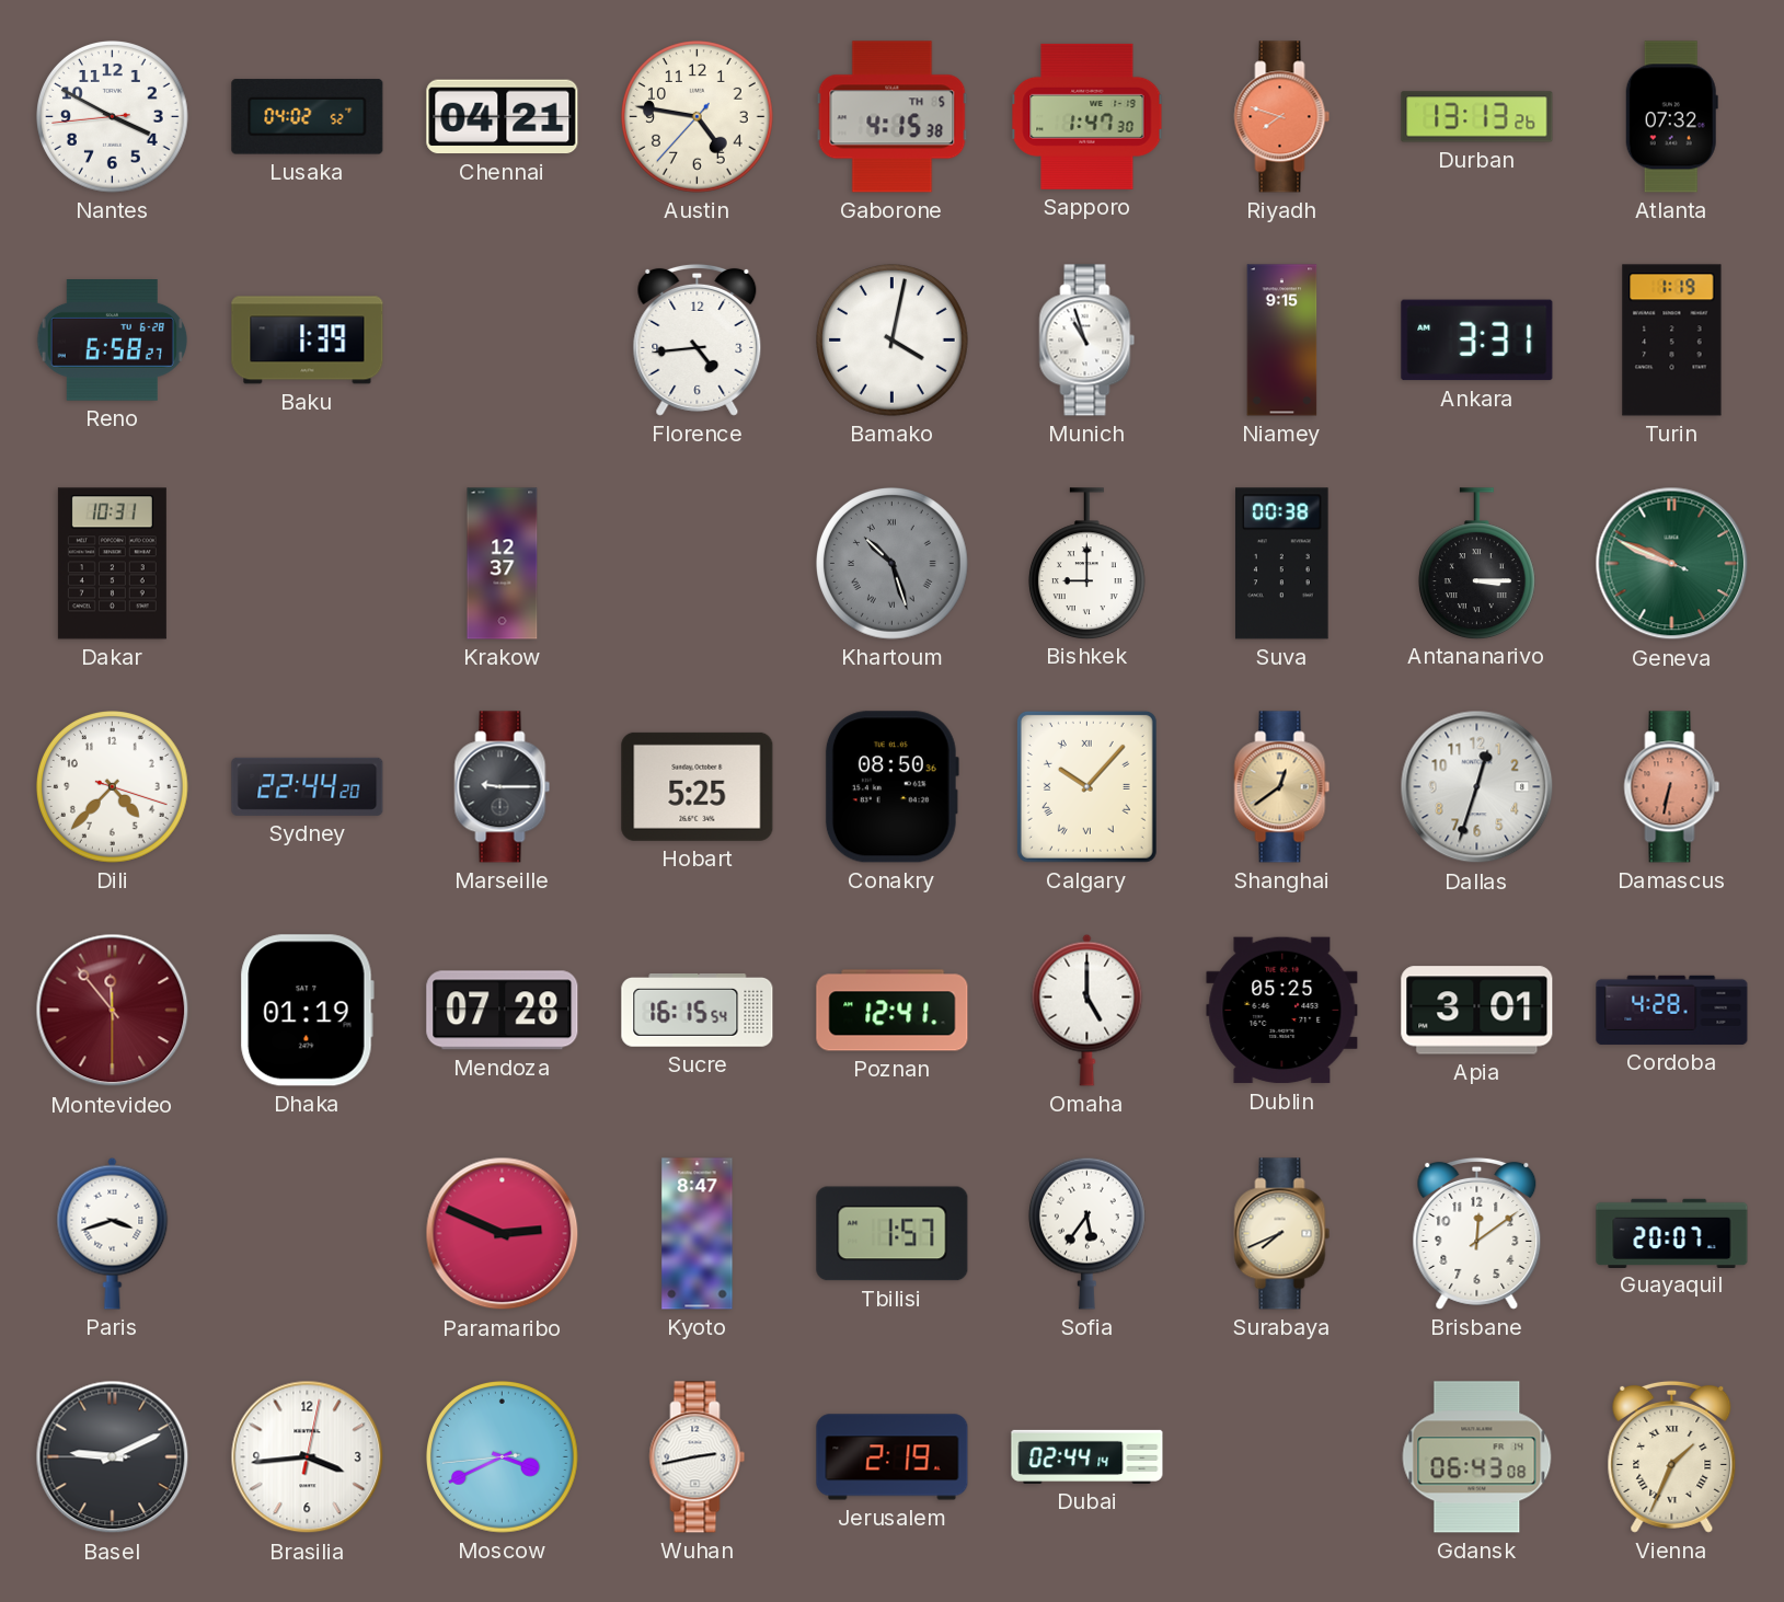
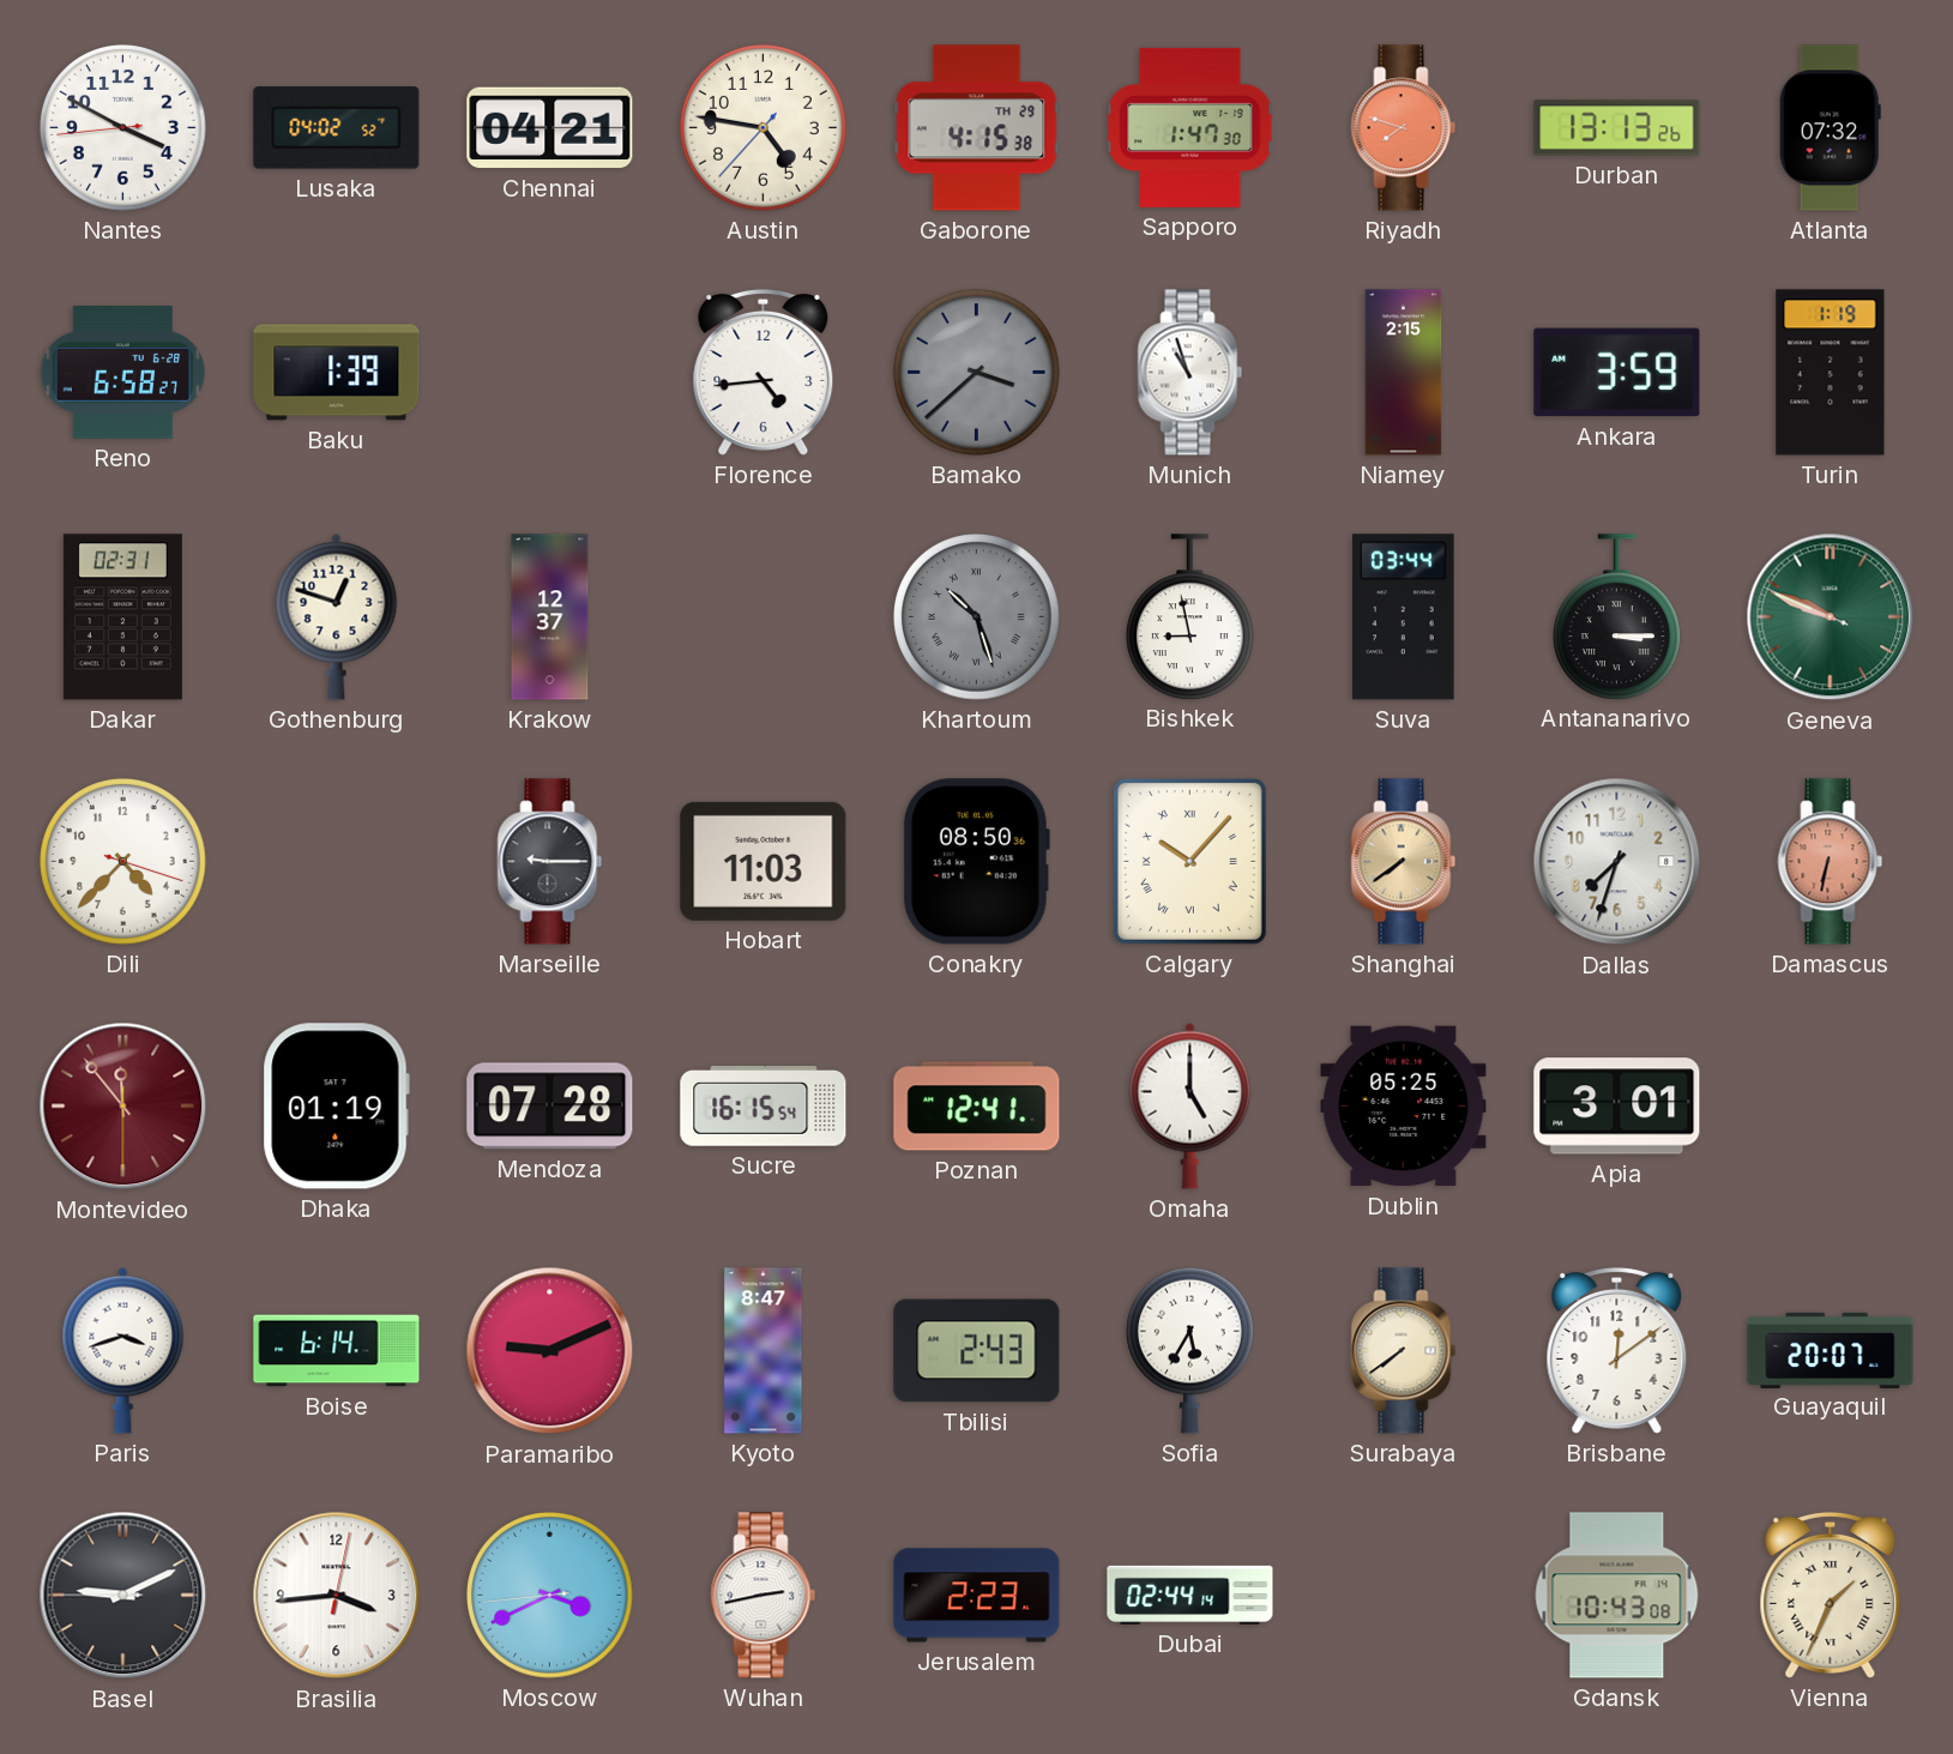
Gaborone date: TH 5 -> TH 29 (977, 128)
Bamako: 4:02 -> 3:38 (977, 373)
Bamako dial: white -> grey (977, 373)
Niamey: 9:15 -> 2:15 (1404, 373)
Ankara: 3:31 -> 3:59 (1617, 373)
Dakar: 10:31 -> 02:31 (122, 617)
Gothenburg: none -> 12:48 (337, 616)
Bishkek: 9:00 -> 8:58 (1189, 616)
Suva: 00:38 -> 03:44 (1404, 617)
Sydney: 22:44 -> none (308, 786)
Hobart: 5:25 -> 11:03 (764, 861)
Shanghai: 12:39 -> 7:39 (1404, 862)
Dallas: 12:33 -> 7:33 (1617, 862)
Cordoba: 4:28 -> none (1672, 1010)
Boise: none -> 6:14 (337, 1351)
Paramaribo: 2:49 -> 9:11 (550, 1351)
Tbilisi: 1:57 -> 2:43 (977, 1351)
Sofia: 5:36 -> 5:35 (1189, 1350)
Surabaya: 7:41 -> 7:39 (1404, 1351)
Jerusalem: 2:19 -> 2:23 (977, 1596)
Gdansk: 06:43 -> 10:43 (1617, 1596)
